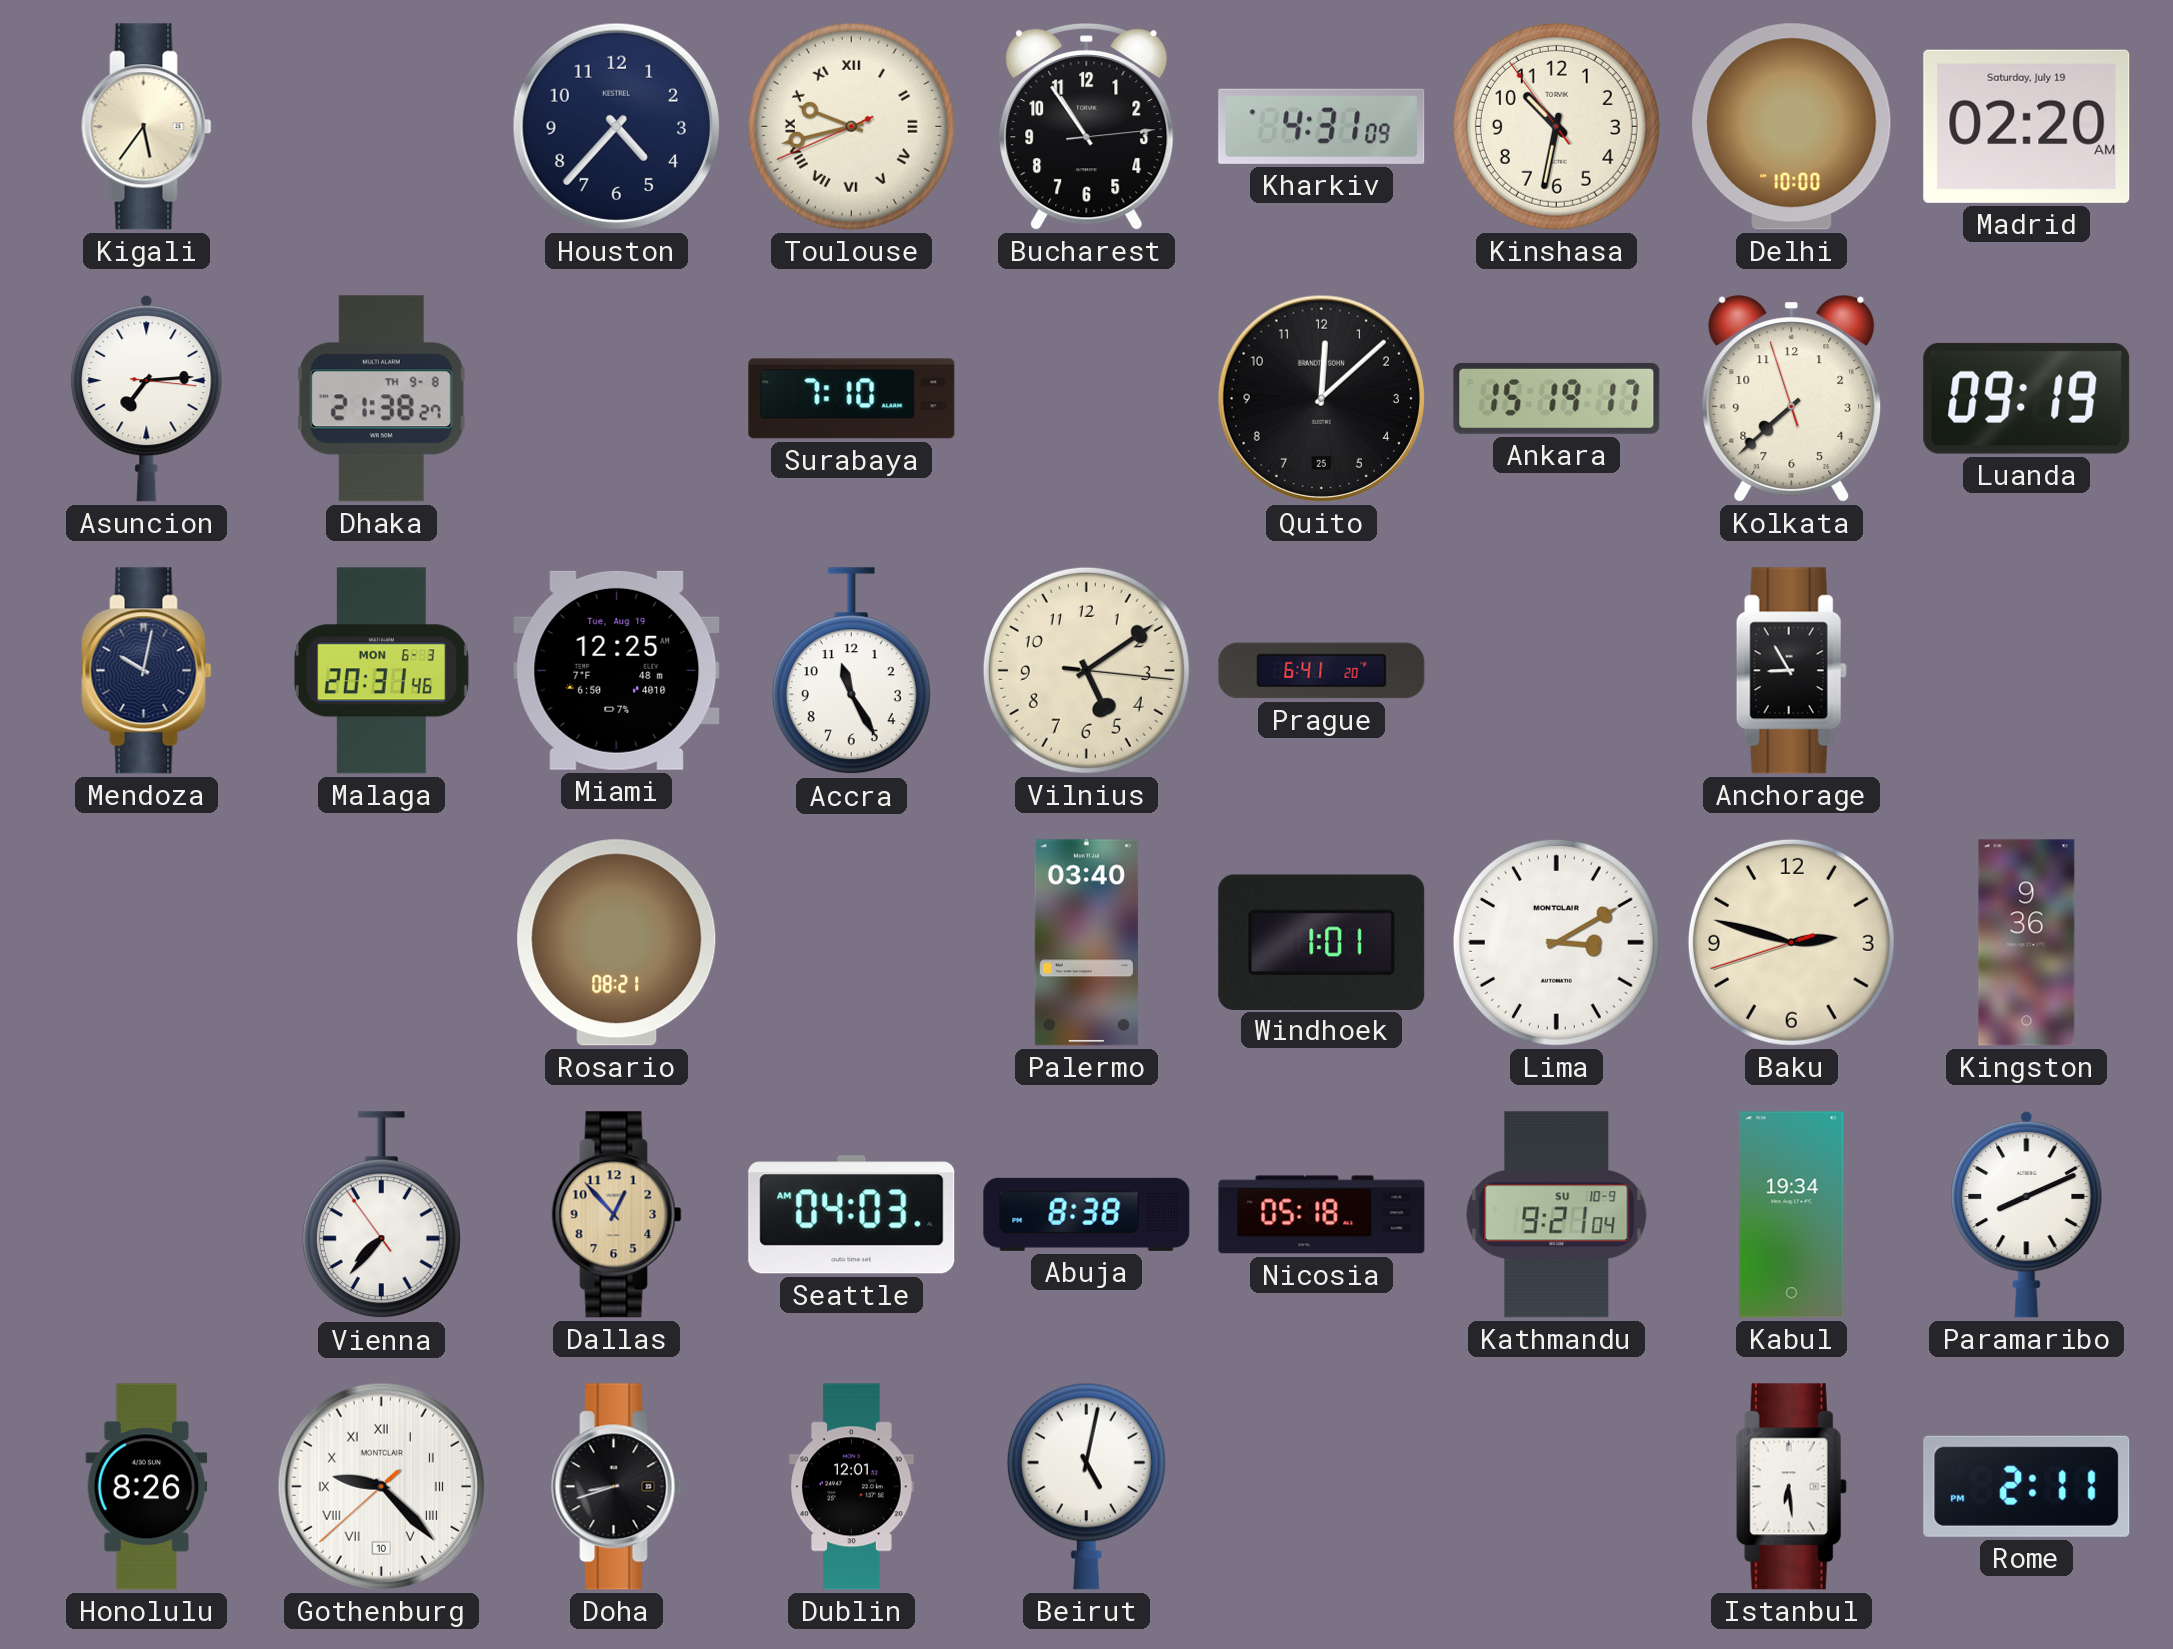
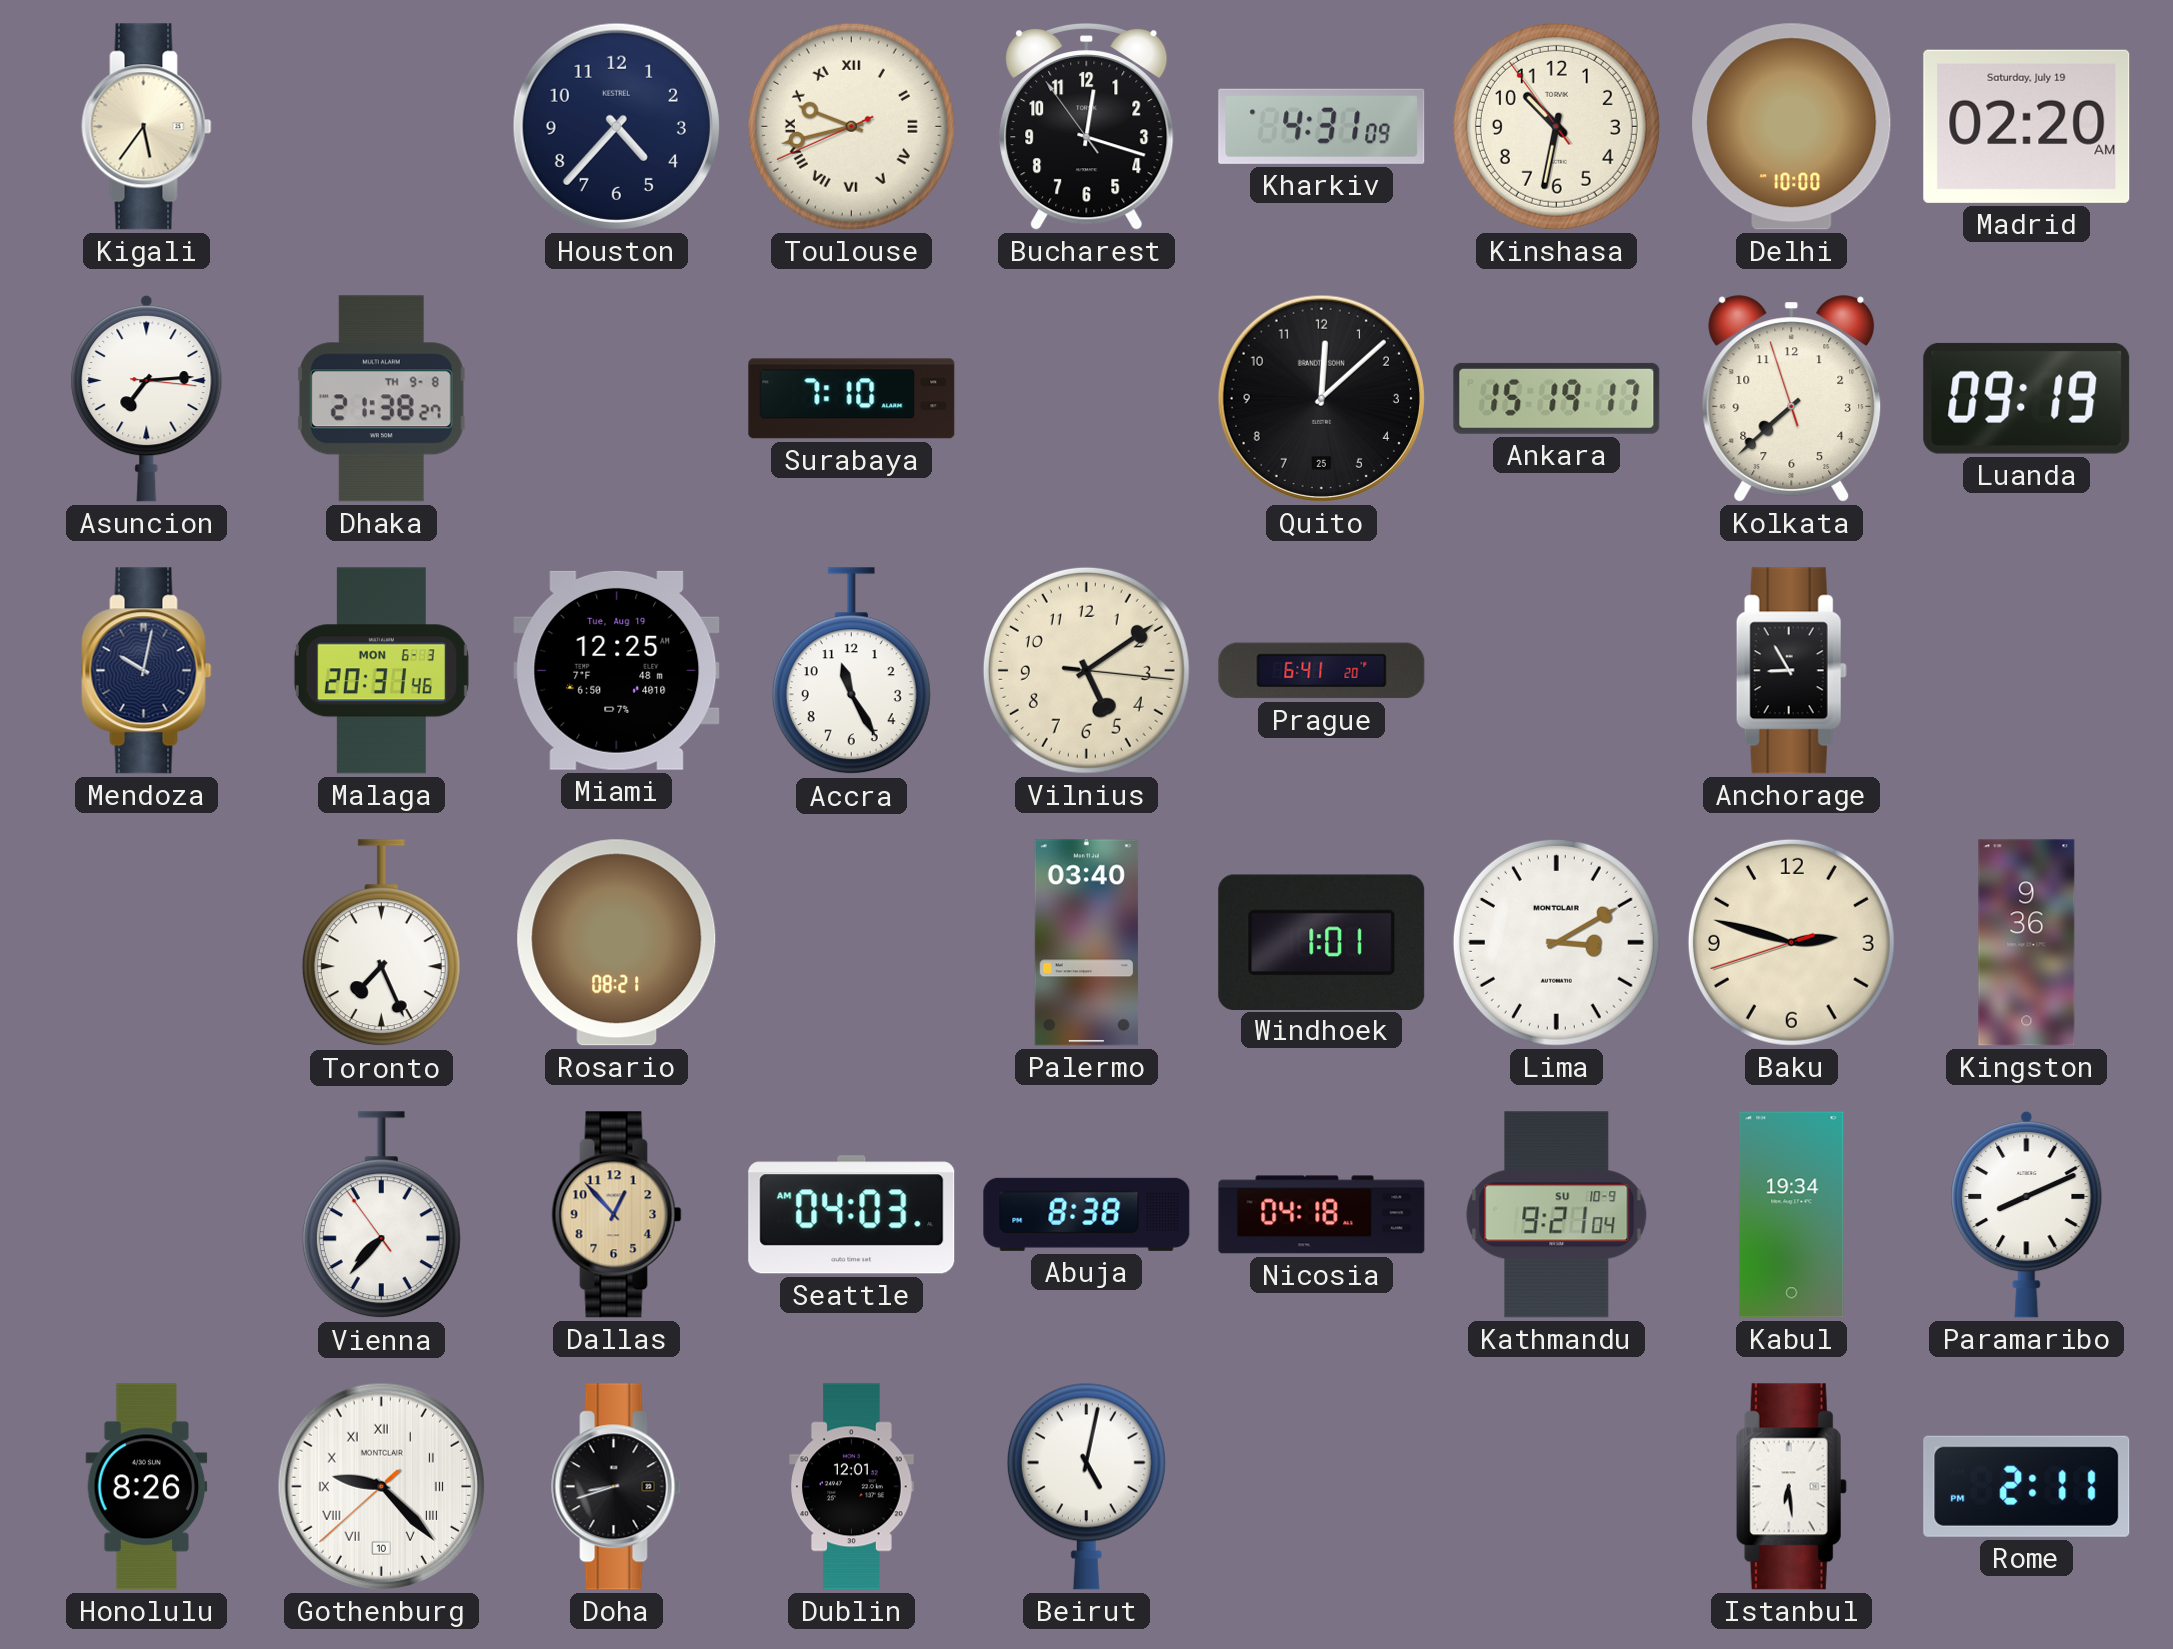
Bucharest: 10:54 -> 12:17 (1087, 127)
Toronto: none -> 7:26 (381, 943)
Nicosia: 05:18 -> 04:18 (1322, 1215)
